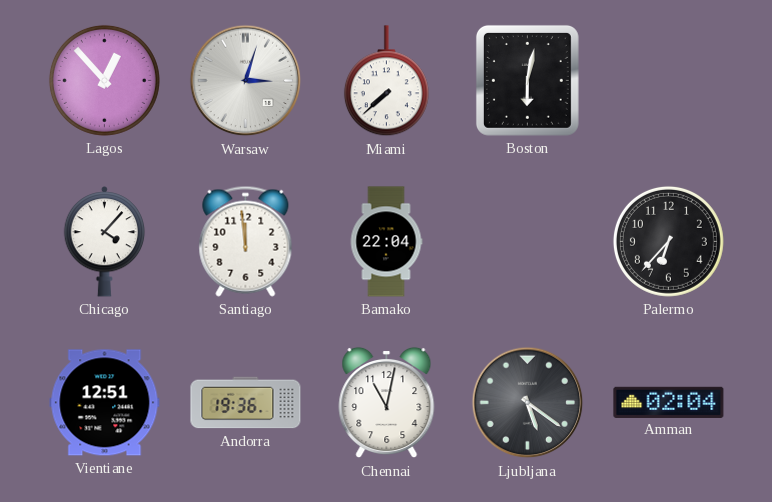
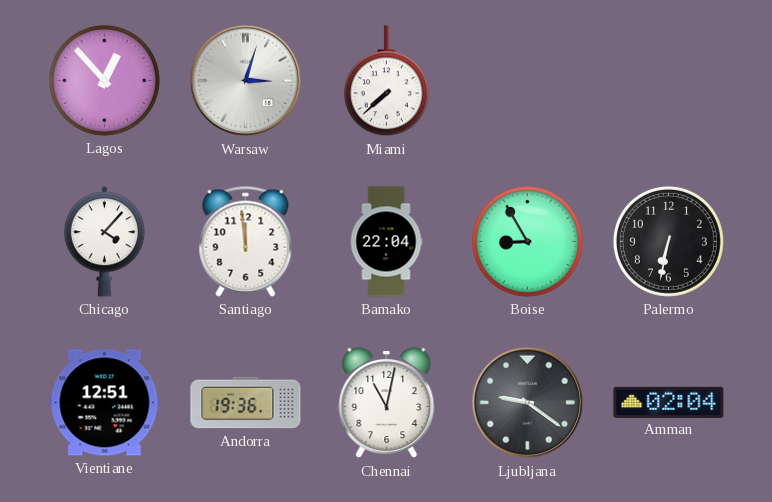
Boston: 6:02 -> none (527, 80)
Boise: none -> 8:55 (527, 241)
Palermo: 6:37 -> 6:32 (668, 241)
Ljubljana: 5:21 -> 9:21 (528, 403)
